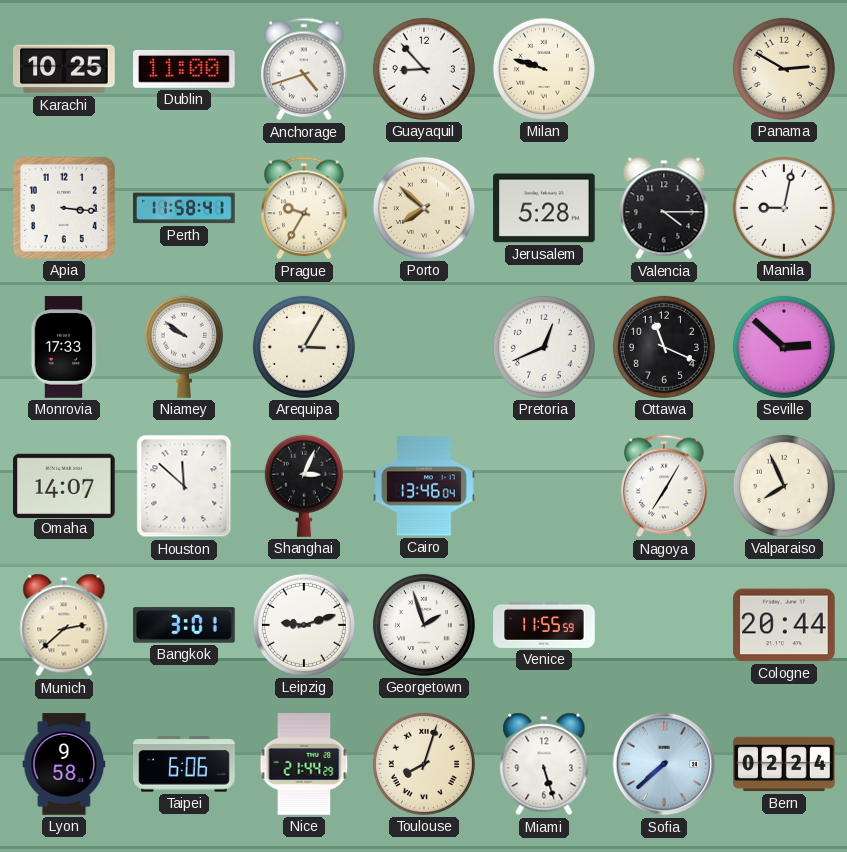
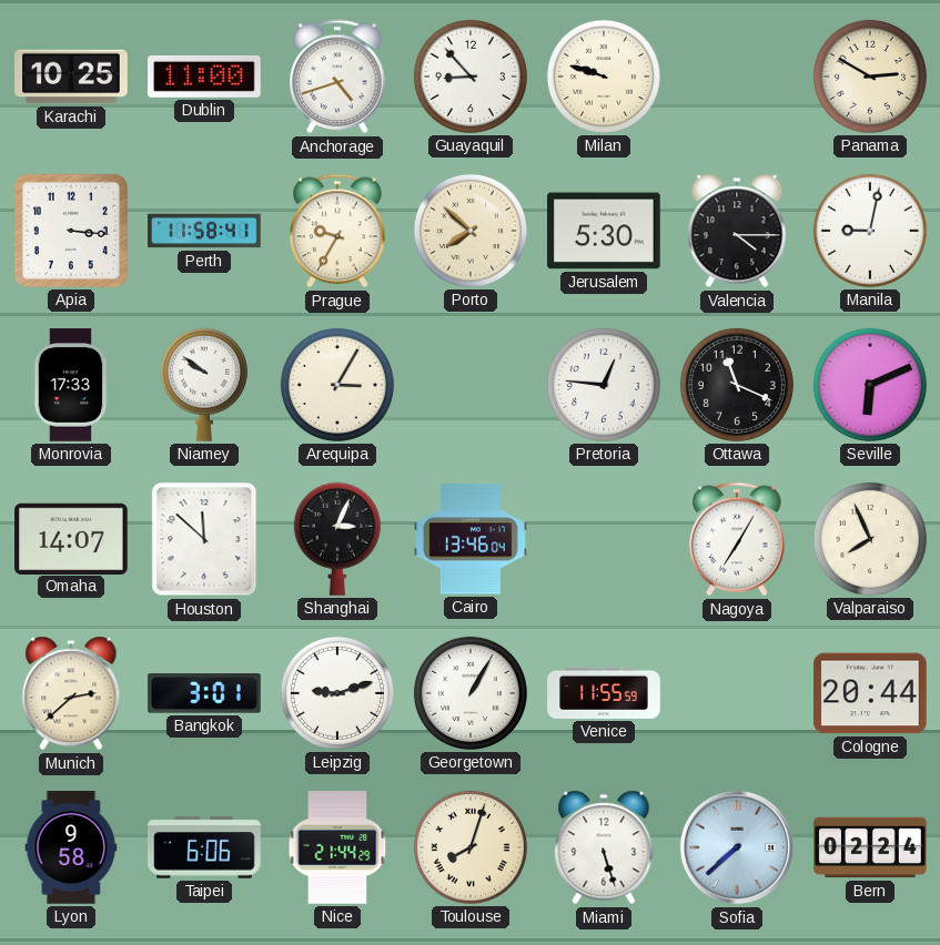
Jerusalem: 5:28 -> 5:30 (604, 231)
Pretoria: 12:41 -> 12:46 (604, 385)
Seville: 2:52 -> 6:11 (870, 385)
Georgetown: 1:57 -> 1:05 (471, 693)
